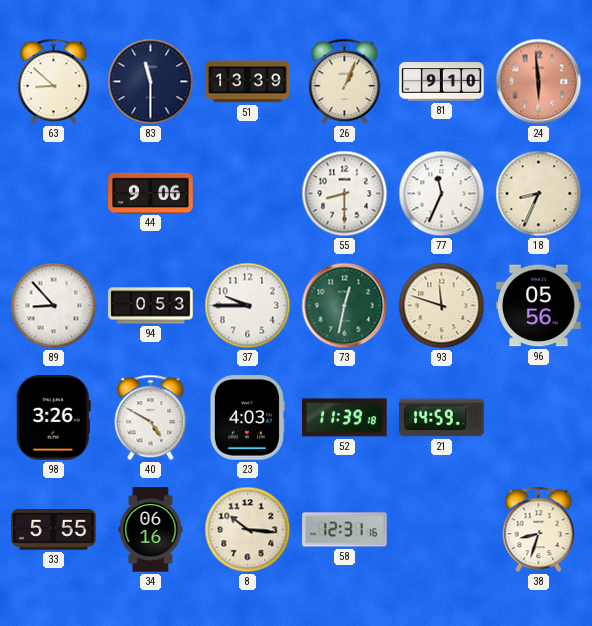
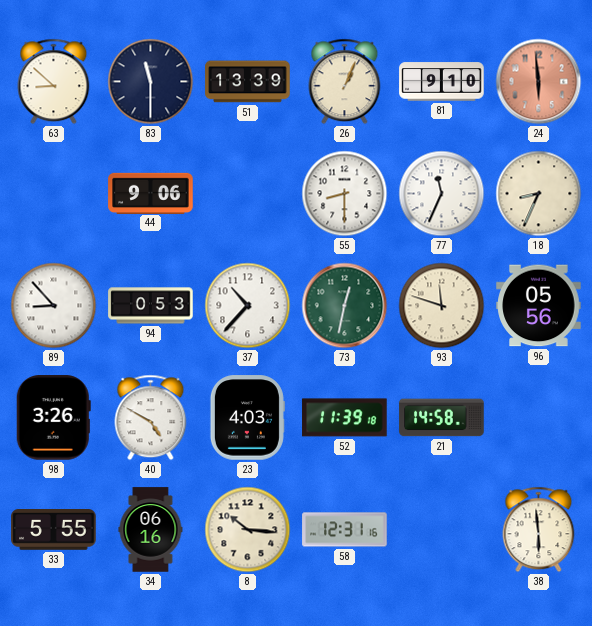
37: 9:45 -> 10:37 (248, 306)
21: 14:59 -> 14:58 (442, 418)
38: 8:33 -> 5:59 (539, 530)
